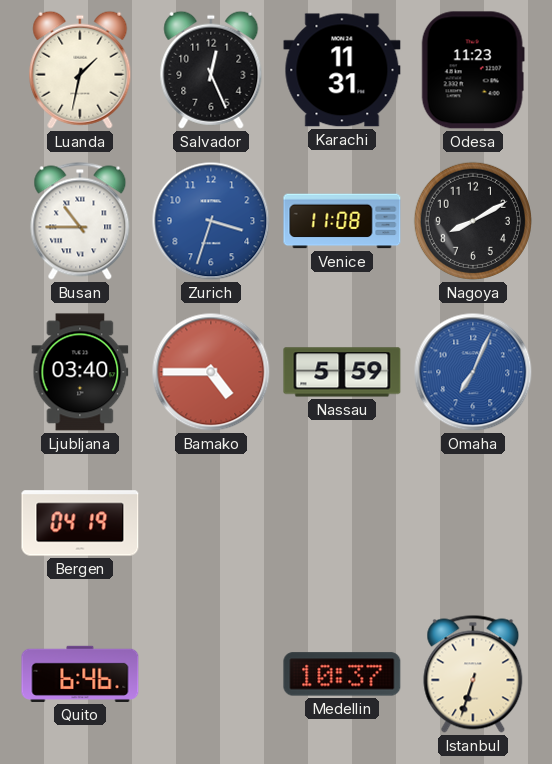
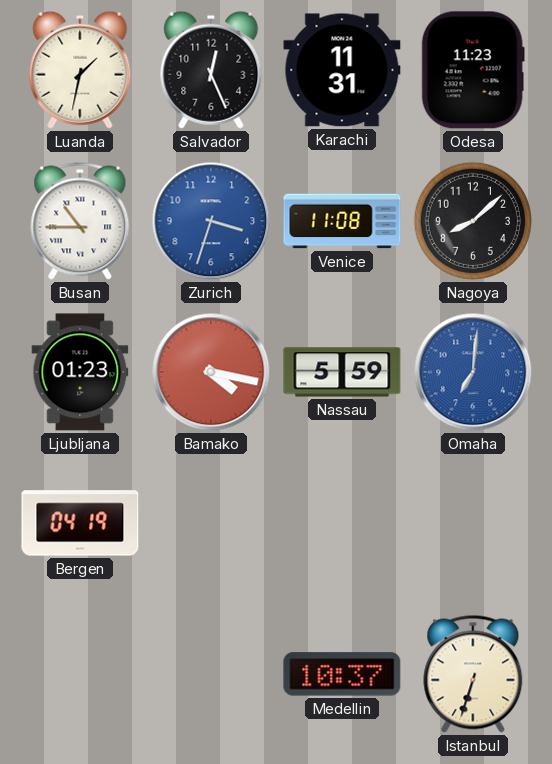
Nagoya: 8:10 -> 8:08 (473, 221)
Ljubljana: 03:40 -> 01:23 (80, 372)
Bamako: 4:45 -> 4:17 (211, 372)
Omaha: 7:04 -> 7:01 (473, 372)
Quito: 6:46 -> none (80, 674)
